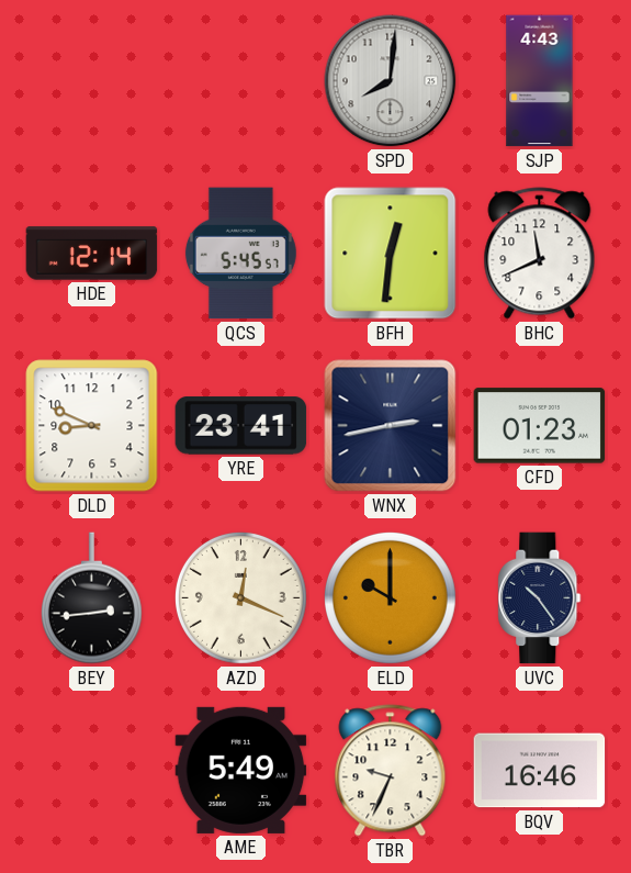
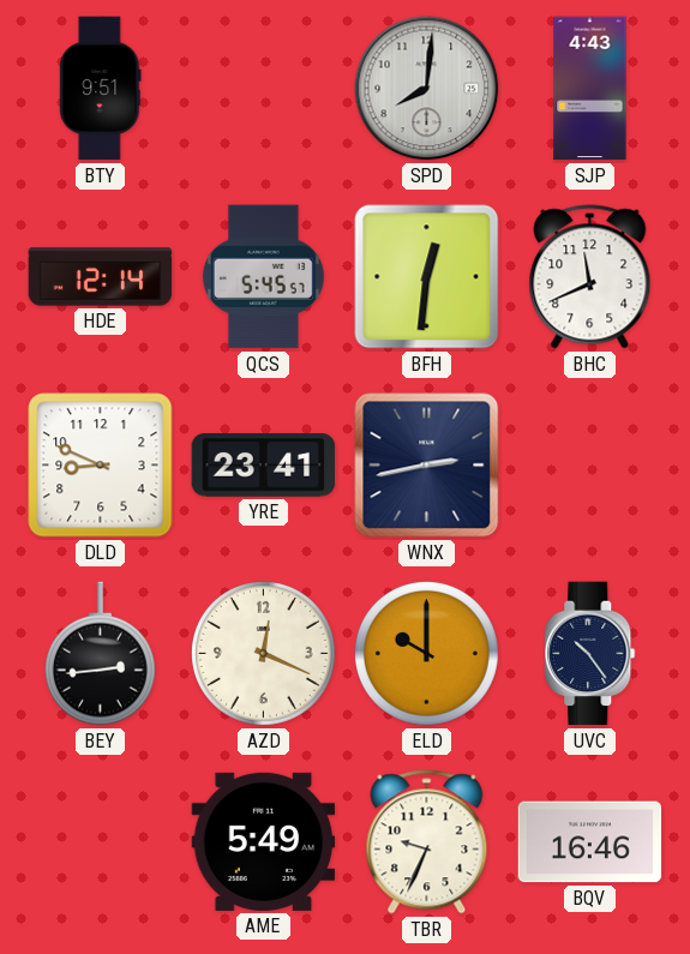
BTY: none -> 9:51 (101, 89)
CFD: 01:23 -> none (540, 426)
